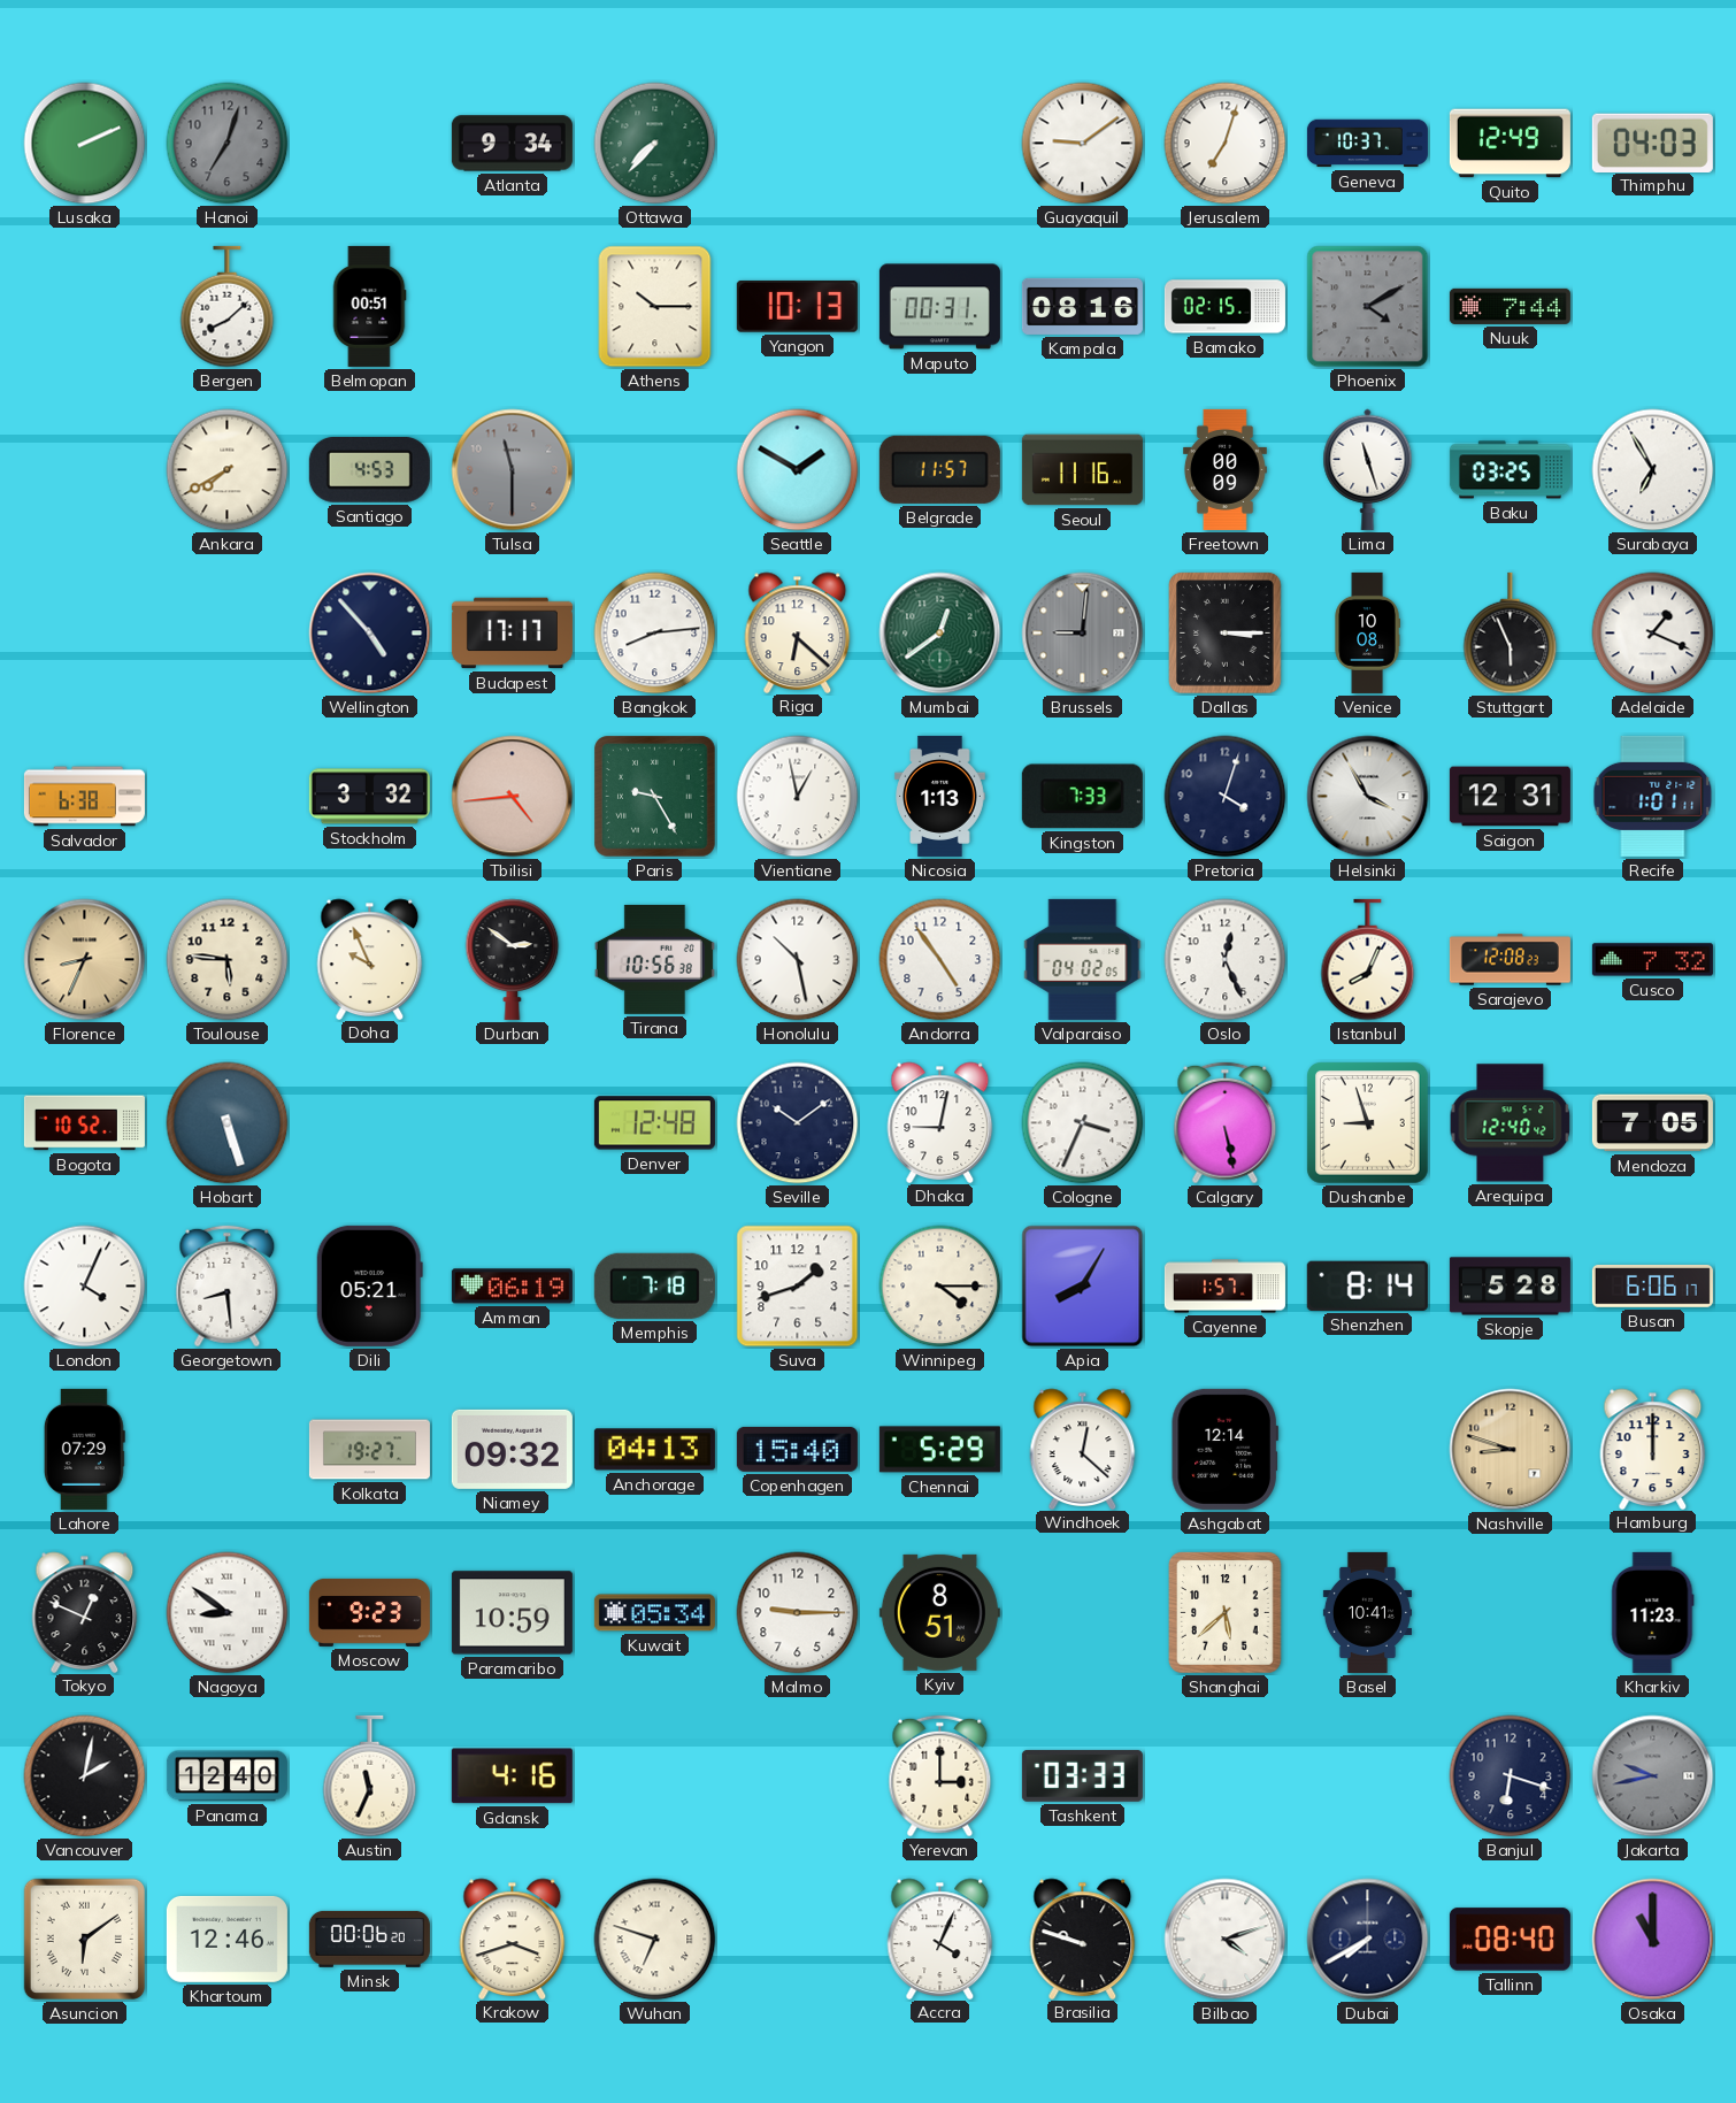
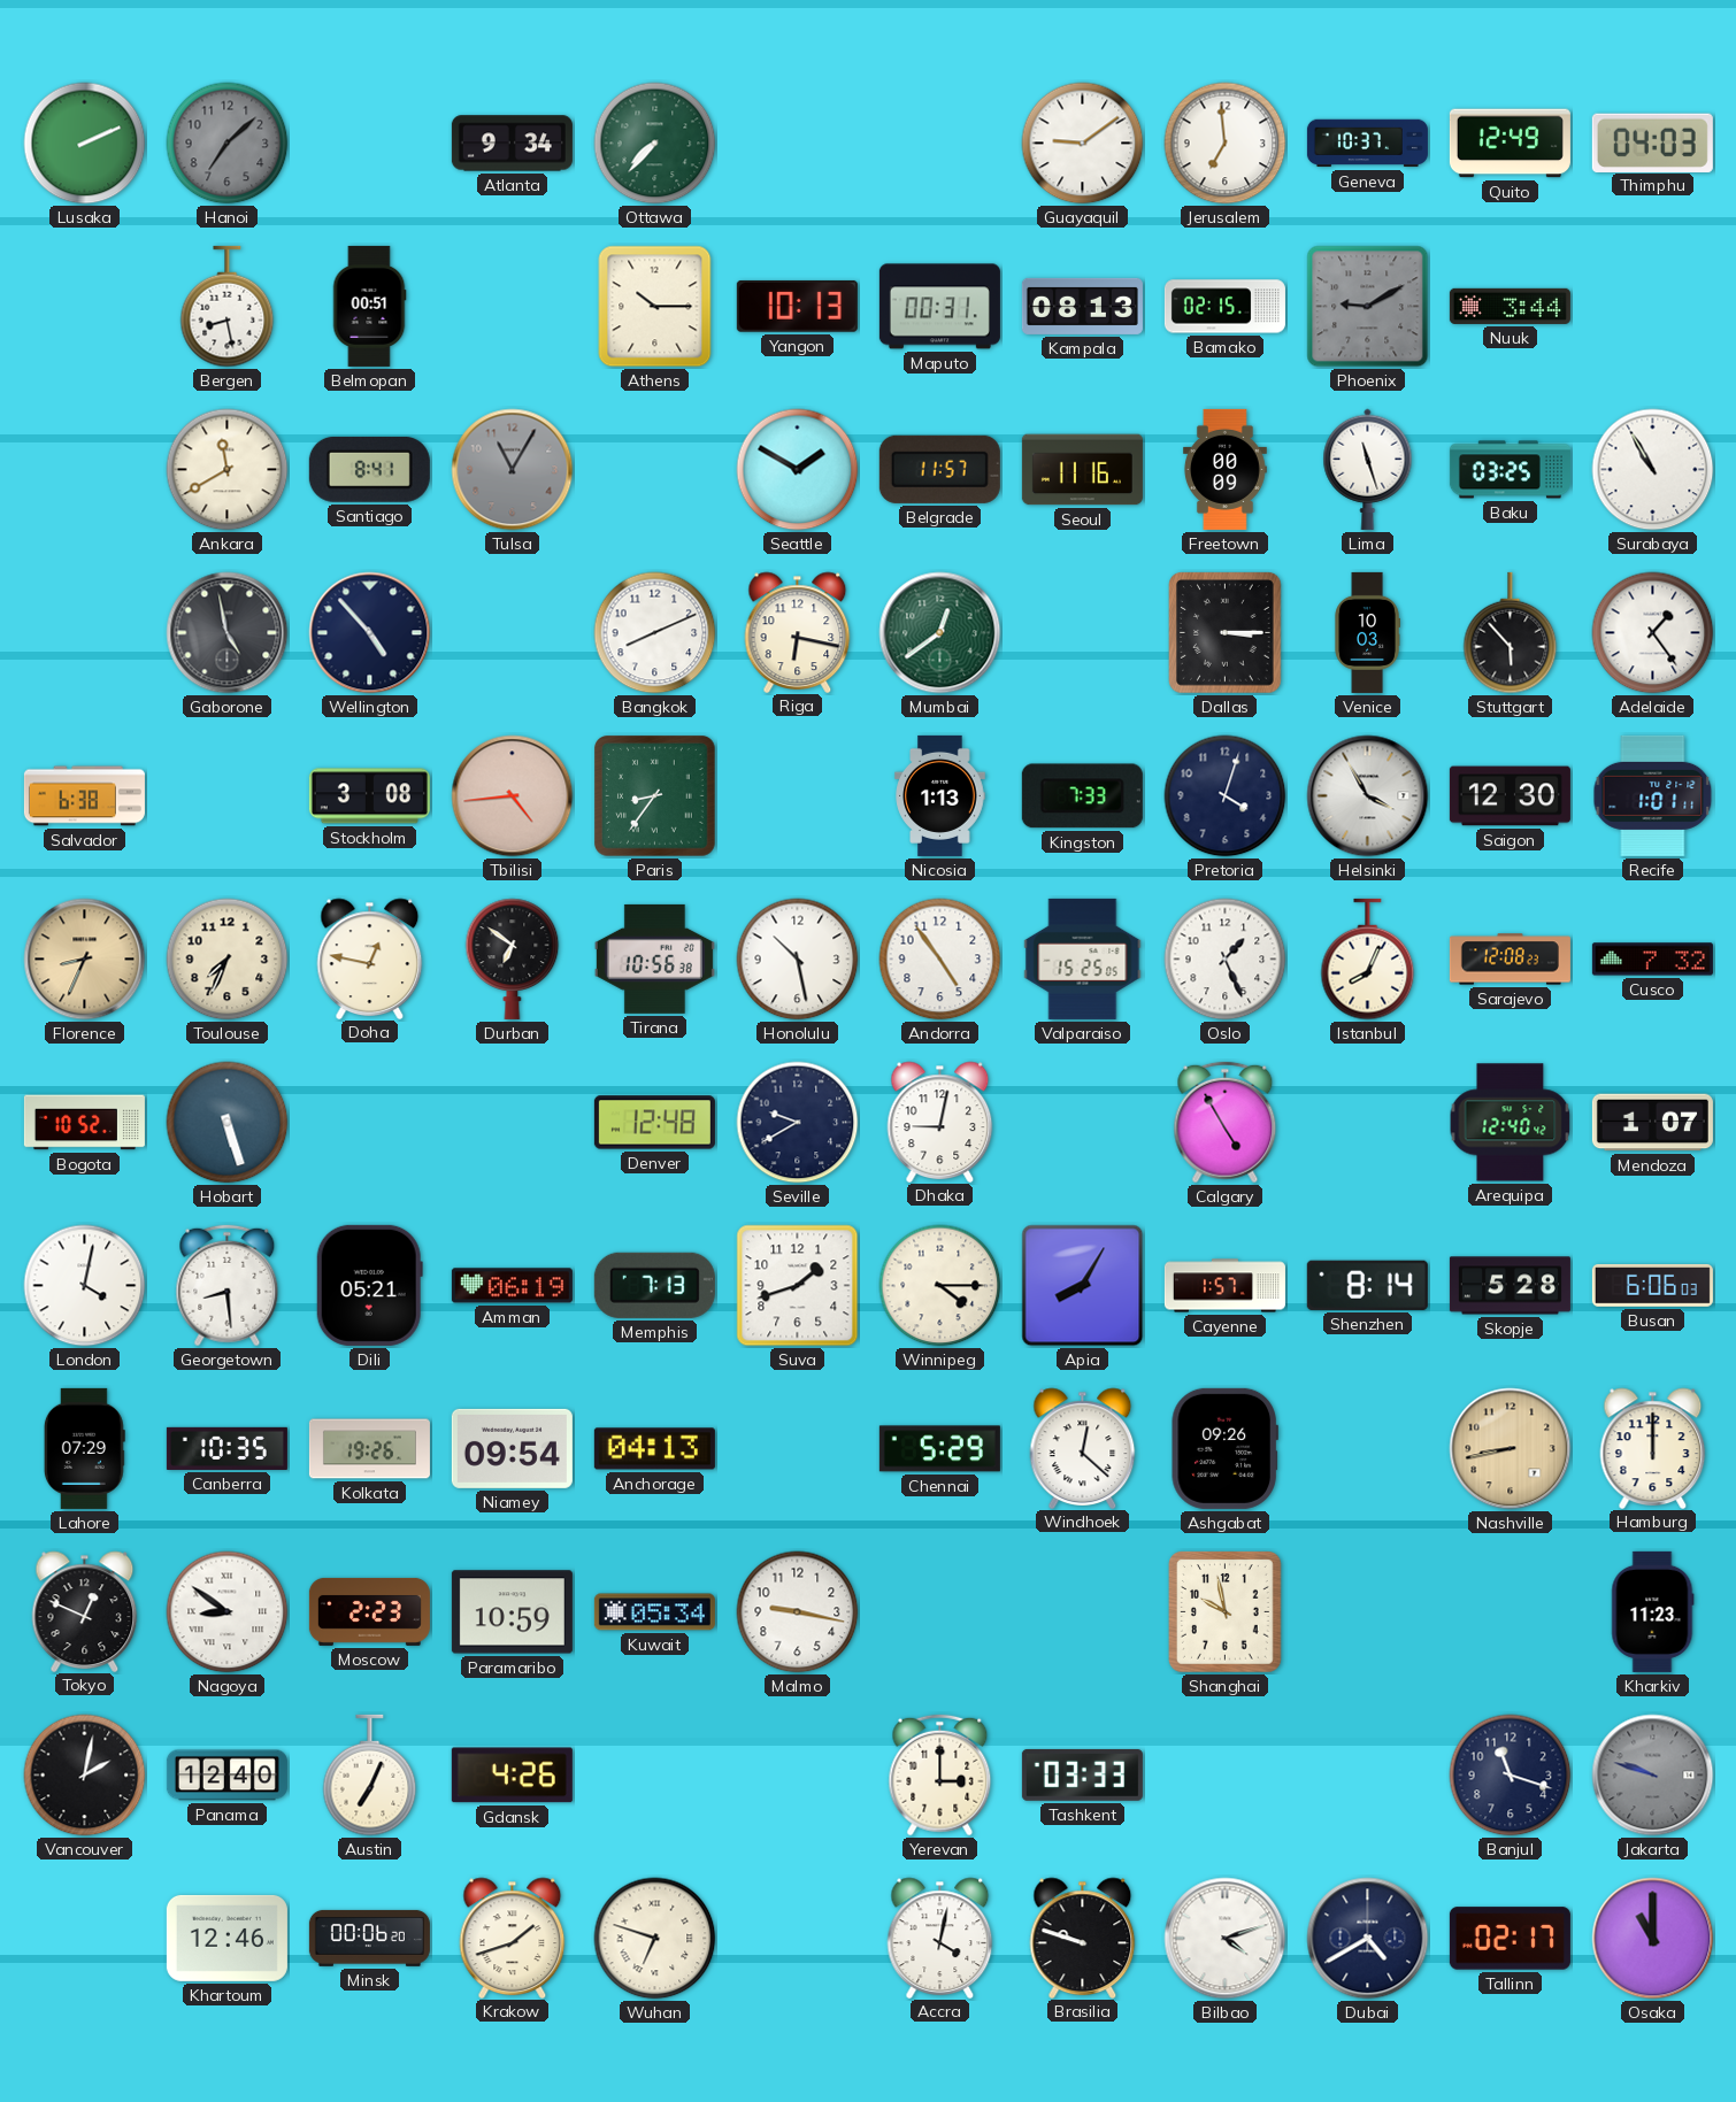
Hanoi: 7:03 -> 7:08 (228, 144)
Jerusalem: 7:03 -> 6:59 (1226, 144)
Bergen: 8:08 -> 8:28 (228, 307)
Kampala: 08:16 -> 08:13 (1082, 306)
Phoenix: 4:10 -> 9:10 (1368, 307)
Nuuk: 7:44 -> 3:44 (1510, 306)
Ankara: 7:40 -> 11:40 (228, 470)
Santiago: 4:53 -> 8:41 (369, 469)
Tulsa: 11:30 -> 11:05 (513, 470)
Surabaya: 6:55 -> 10:55 (1653, 470)
Gaborone: none -> 4:58 (228, 633)
Budapest: 17:17 -> none (512, 634)
Bangkok: 8:14 -> 8:11 (655, 633)
Riga: 6:22 -> 6:17 (798, 632)
Brussels: 9:01 -> none (1083, 634)
Venice: 10:08 -> 10:03 (1367, 632)
Stuttgart: 5:56 -> 5:53 (1511, 633)
Adelaide: 1:19 -> 1:24 (1653, 633)
Stockholm: 3:32 -> 3:08 (369, 796)
Paris: 9:25 -> 8:36 (655, 796)
Vientiane: 12:58 -> none (798, 797)
Saigon: 12:31 -> 12:30 (1510, 796)
Toulouse: 5:46 -> 7:34 (228, 960)
Doha: 9:56 -> 12:47 (370, 958)
Durban: 2:51 -> 6:51 (513, 958)
Valparaiso: 04:02 -> 15:25 (1083, 958)
Oslo: 12:26 -> 1:26 (1226, 960)
Seville: 10:09 -> 9:40 (798, 1123)
Cologne: 3:34 -> none (1083, 1123)
Calgary: 5:28 -> 4:55 (1226, 1123)
Dushanbe: 8:57 -> none (1368, 1123)
Mendoza: 7:05 -> 1:07 (1652, 1123)
London: 4:04 -> 4:02 (85, 1286)
Memphis: 7:18 -> 7:13 (654, 1285)
Busan: 6:06:17 -> 6:06:03 (1652, 1286)
Canberra: none -> 10:35 (226, 1448)
Kolkata: 19:27 -> 19:26 (369, 1449)
Niamey: 09:32 -> 09:54 (512, 1448)
Copenhagen: 15:40 -> none (797, 1449)
Ashgabat: 12:14 -> 09:26 (1224, 1448)
Nashville: 8:48 -> 8:43 (1511, 1449)
Moscow: 9:23 -> 2:23 (369, 1611)
Malmo: 9:15 -> 9:17 (798, 1612)
Kyiv: 8:51 -> none (939, 1612)
Shanghai: 5:38 -> 9:58 (1226, 1612)
Basel: 10:41 -> none (1367, 1612)
Austin: 11:34 -> 7:04 (370, 1776)
Gdansk: 4:16 -> 4:26 (512, 1776)
Banjul: 6:18 -> 11:18 (1511, 1776)
Jakarta: 9:43 -> 9:48 (1653, 1776)
Asuncion: 6:09 -> none (84, 1939)
Krakow: 3:42 -> 1:42 (513, 1938)
Accra: 4:04 -> 4:02 (940, 1938)
Dubai: 7:40 -> 4:40 (1368, 1939)
Tallinn: 08:40 -> 02:17 (1510, 1939)
